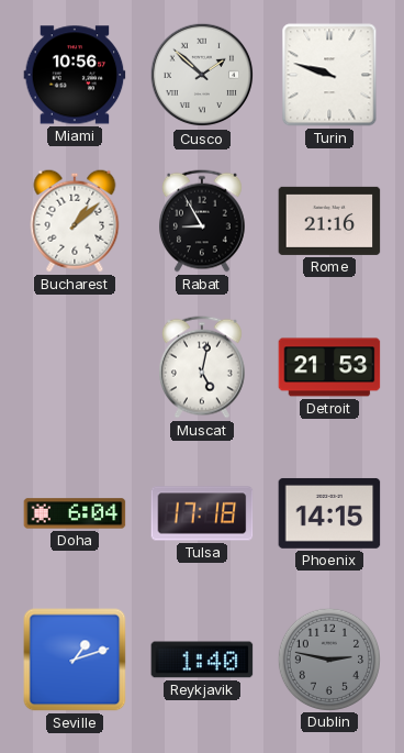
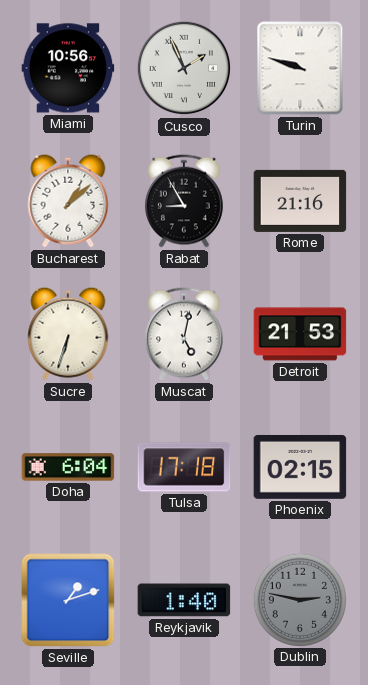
Cusco: 1:52 -> 1:56 (184, 68)
Sucre: none -> 6:33 (68, 334)
Phoenix: 14:15 -> 02:15 (300, 467)
